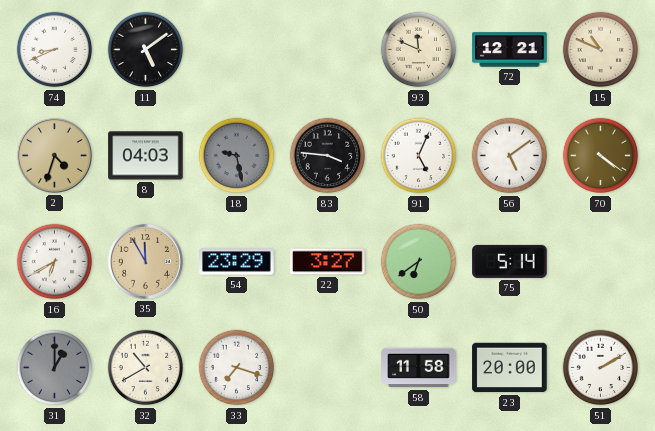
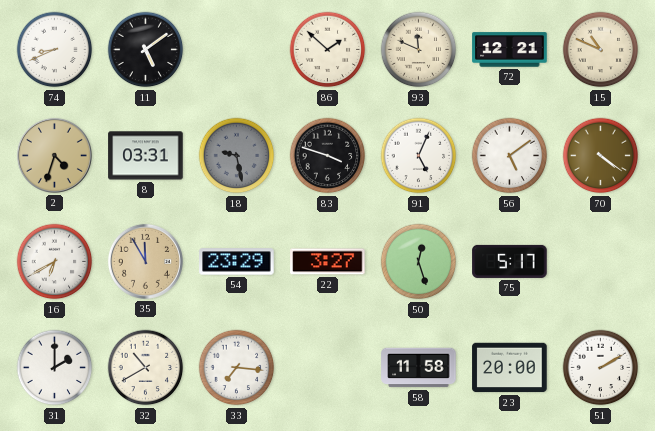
86: none -> 1:52 (328, 50)
8: 04:03 -> 03:31 (146, 156)
83: 3:46 -> 3:48 (328, 156)
50: 6:39 -> 12:27 (419, 262)
75: 5:14 -> 5:17 (510, 261)
31: 1:00 -> 2:00 (55, 368)
31 dial: grey -> white (55, 368)
33: 7:18 -> 7:16 (237, 368)
